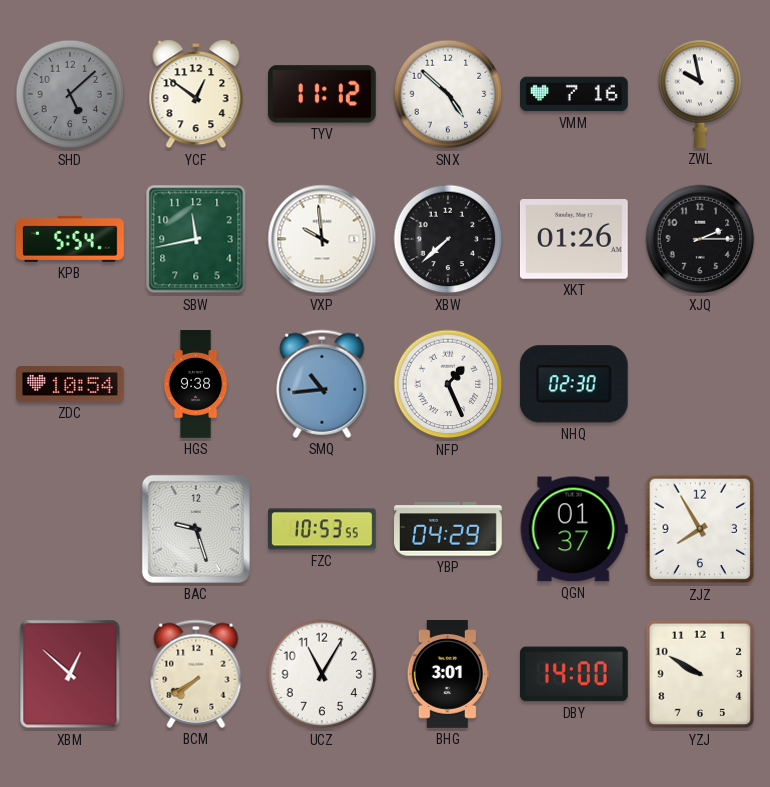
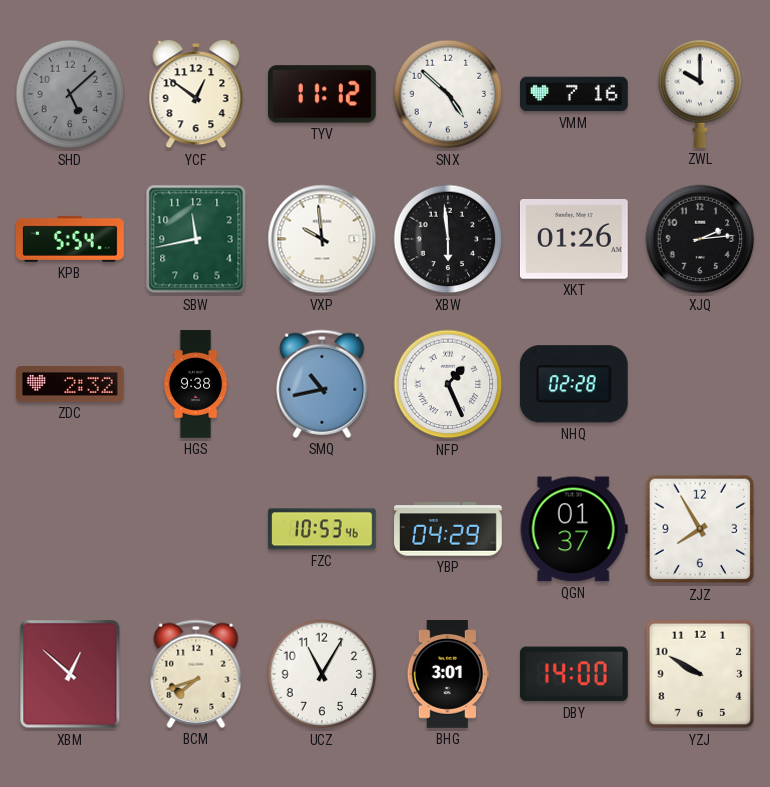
ZWL: 9:58 -> 10:00 (700, 94)
XBW: 7:38 -> 5:59 (448, 239)
XJQ: 2:15 -> 2:14 (700, 239)
ZDC: 10:54 -> 2:32 (70, 385)
SMQ: 10:44 -> 10:43 (322, 384)
NHQ: 02:30 -> 02:28 (574, 384)
BAC: 9:27 -> none (196, 529)
FZC: 10:53:55 -> 10:53:46 (323, 529)
BCM: 7:40 -> 7:42 (196, 674)
